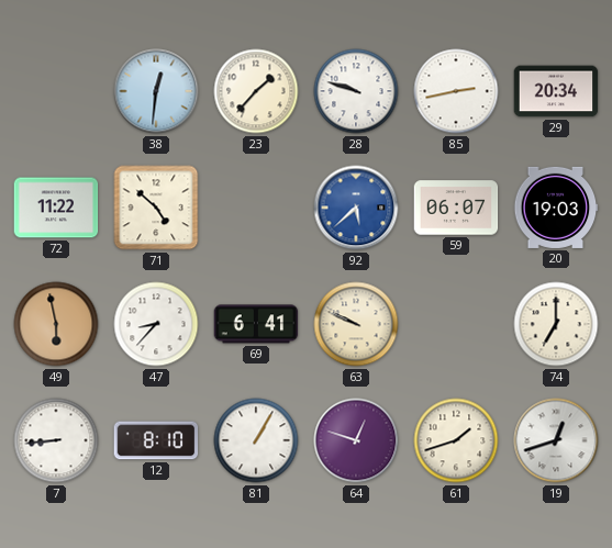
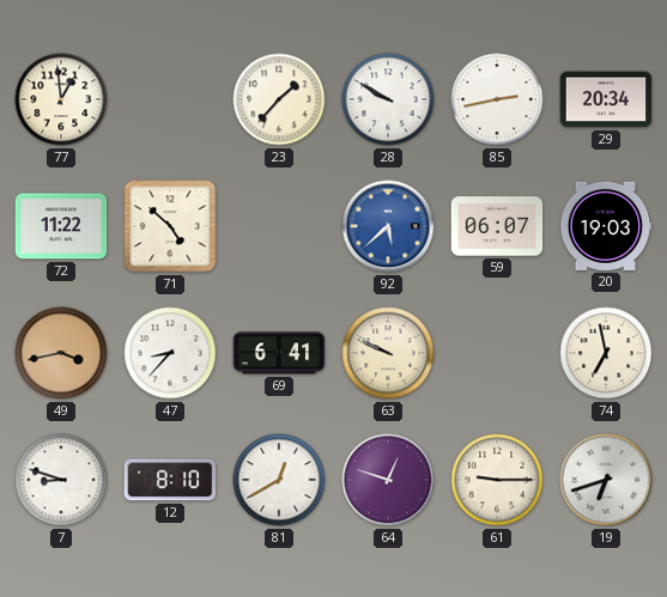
77: none -> 12:59 (61, 99)
38: 12:31 -> none (156, 91)
28: 9:48 -> 9:50 (388, 99)
49: 5:58 -> 3:43 (61, 353)
74: 7:00 -> 6:58 (606, 353)
7: 8:44 -> 8:48 (61, 480)
81: 1:05 -> 12:40 (279, 480)
61: 1:42 -> 9:15 (497, 480)
19: 12:42 -> 6:42 (606, 480)
